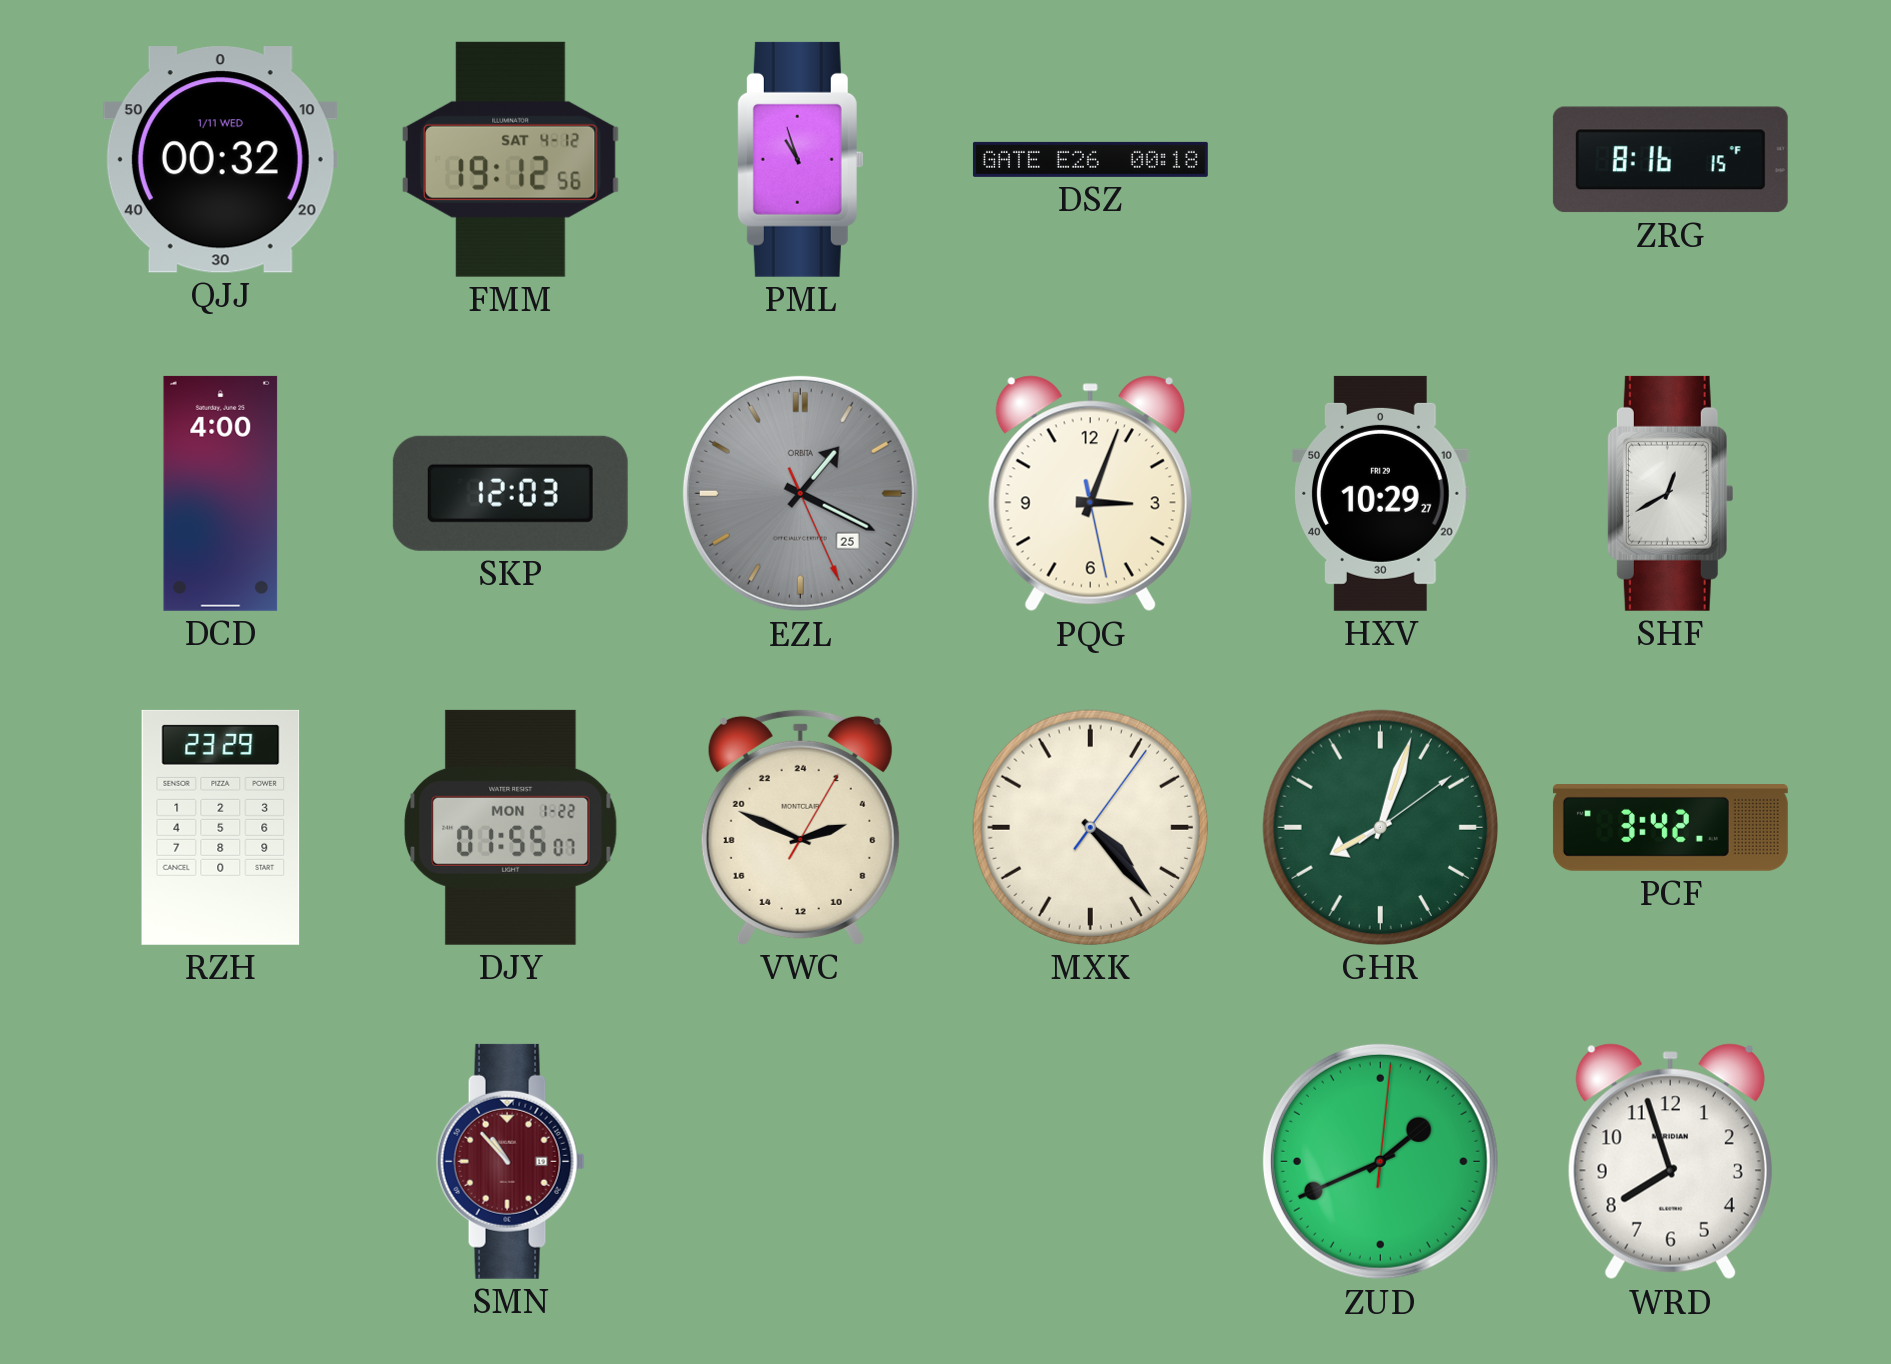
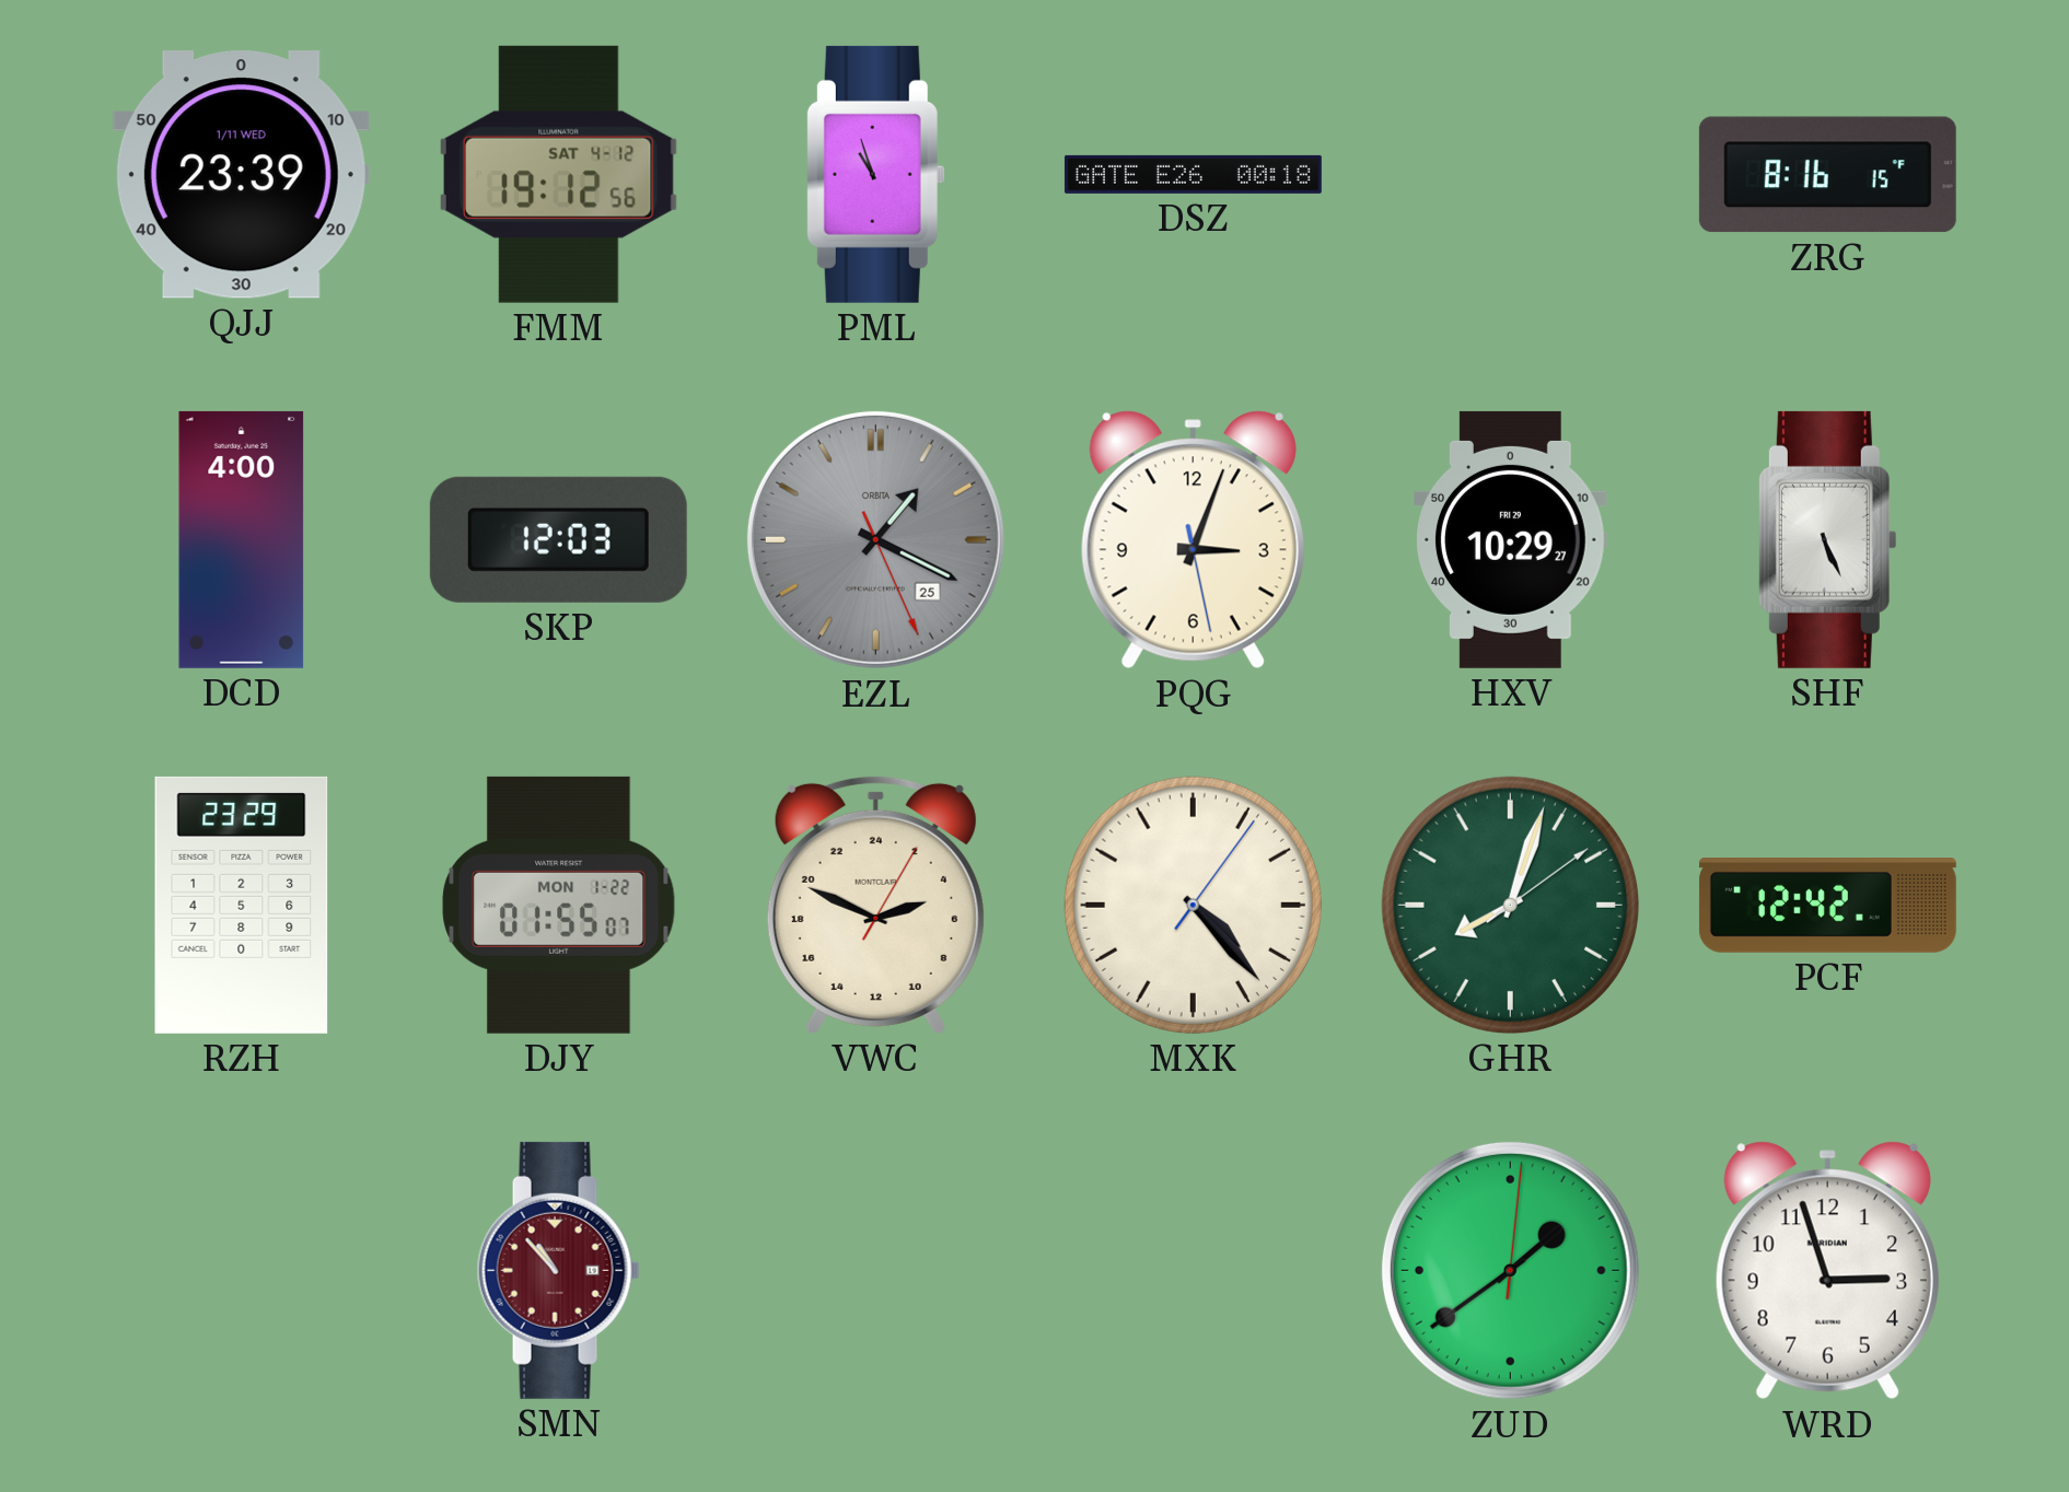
QJJ: 00:32 -> 23:39 (241, 175)
SHF: 12:40 -> 5:26 (1827, 539)
PCF: 3:42 -> 12:42 (1827, 906)
ZUD: 1:41 -> 1:39 (1510, 1270)
WRD: 7:57 -> 2:57 (1827, 1271)
